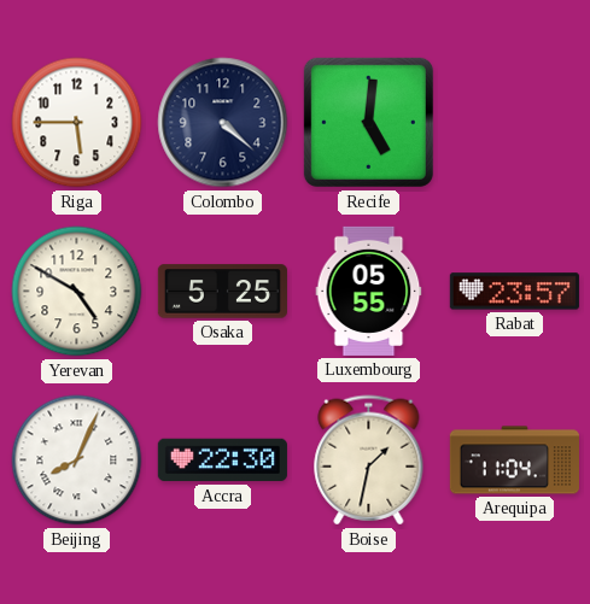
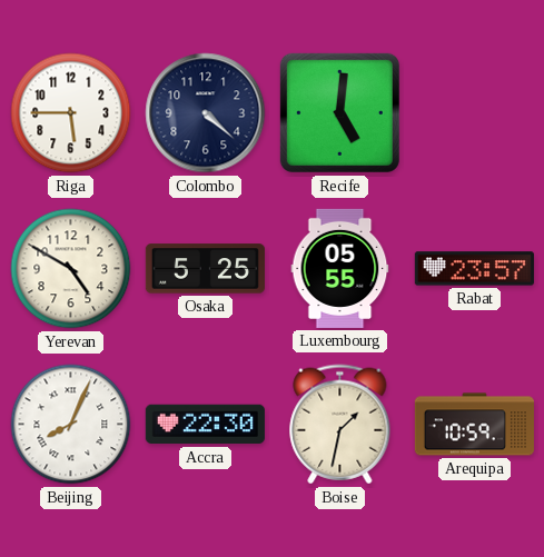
Arequipa: 11:04 -> 10:59 (474, 425)
